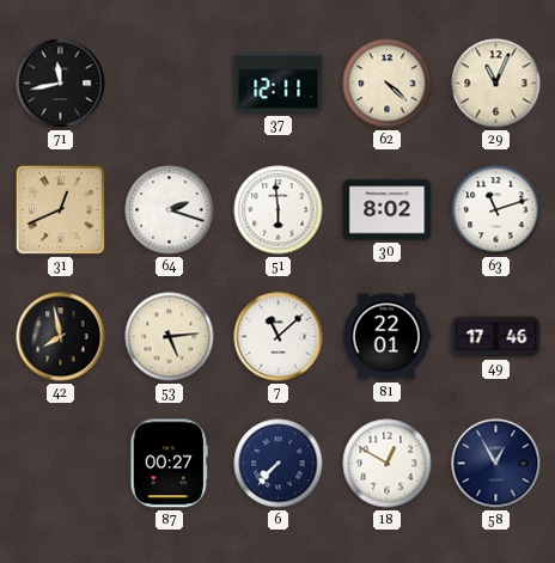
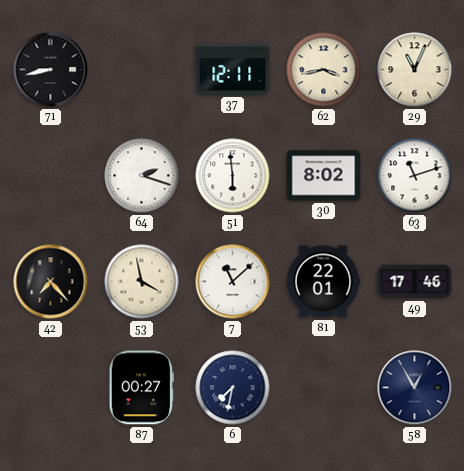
71: 11:43 -> 8:43 (51, 70)
62: 4:22 -> 3:43 (324, 70)
31: 12:41 -> none (60, 209)
42: 7:58 -> 7:23 (51, 282)
53: 5:14 -> 3:58 (142, 282)
6: 7:37 -> 7:32 (233, 388)
18: 12:50 -> none (388, 464)
